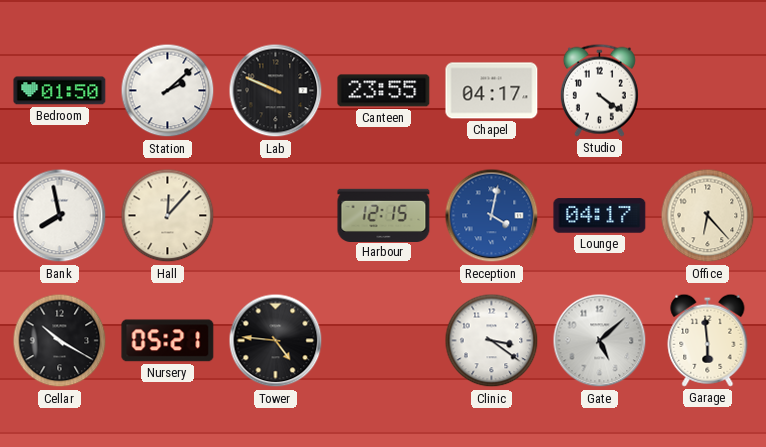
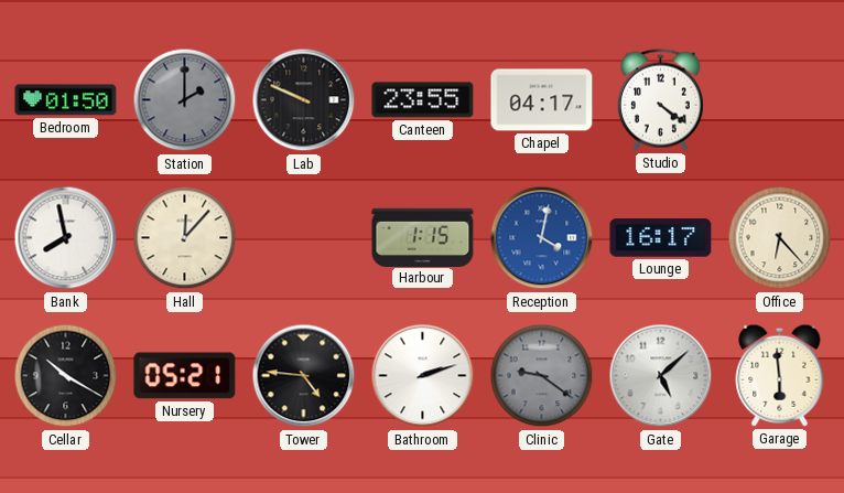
Station: 2:08 -> 2:00 (185, 100)
Station dial: white -> grey (185, 100)
Harbour: 12:15 -> 1:15 (423, 237)
Lounge: 04:17 -> 16:17 (661, 238)
Bathroom: none -> 2:12 (423, 376)
Clinic: 3:21 -> 9:21 (542, 376)
Clinic dial: white -> grey (542, 376)
